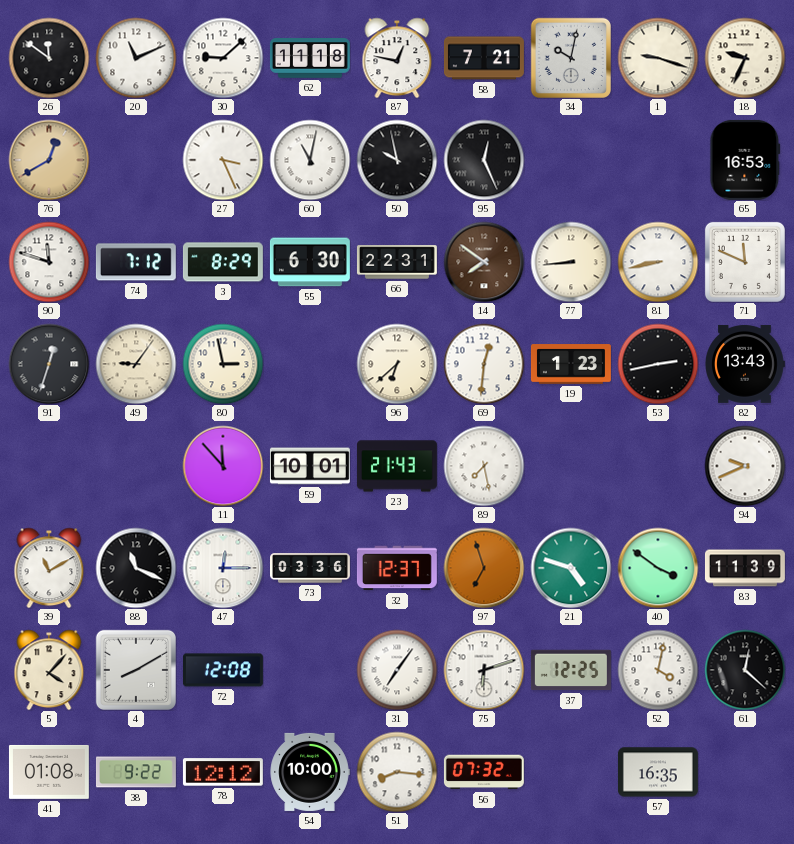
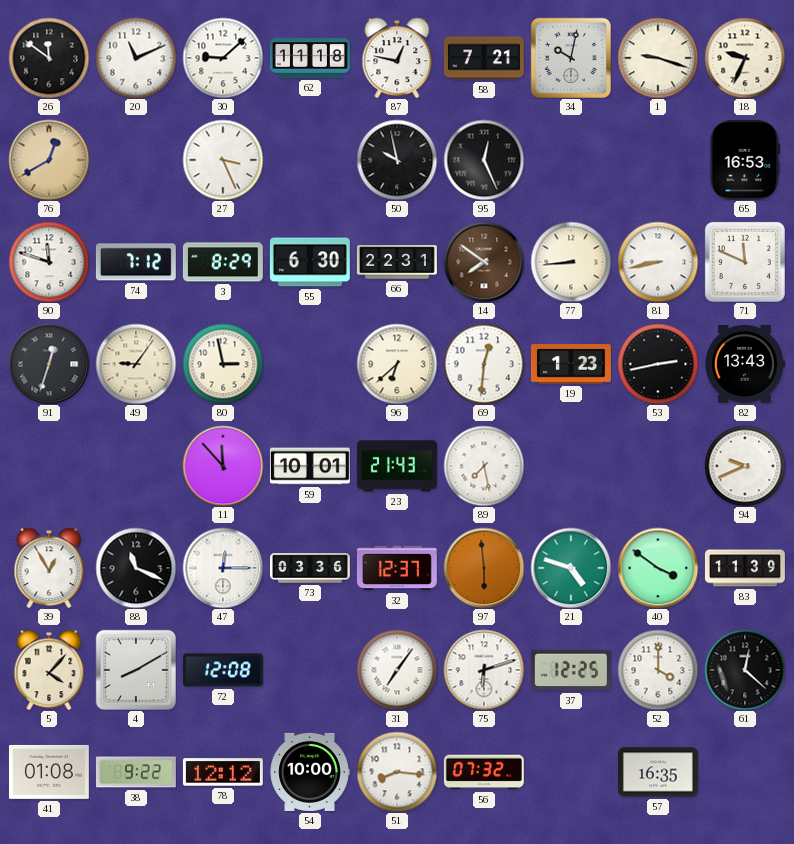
60: 11:02 -> none (310, 160)
39: 11:10 -> 12:55 (49, 568)
97: 6:57 -> 5:59 (484, 568)
52: 4:02 -> 4:00 (658, 670)
